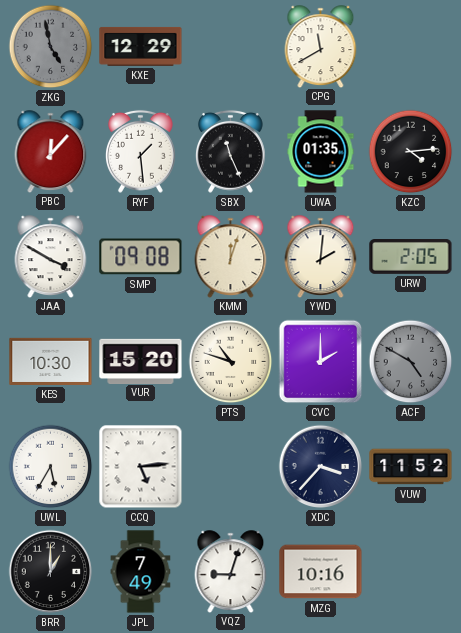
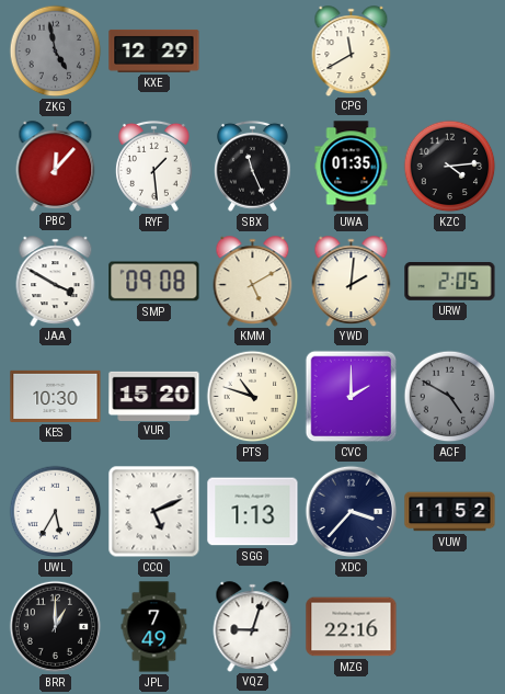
KMM: 12:03 -> 5:10 (253, 281)
CCQ: 5:14 -> 5:11 (154, 512)
SGG: none -> 1:13 (253, 512)
MZG: 10:16 -> 22:16 (352, 627)
